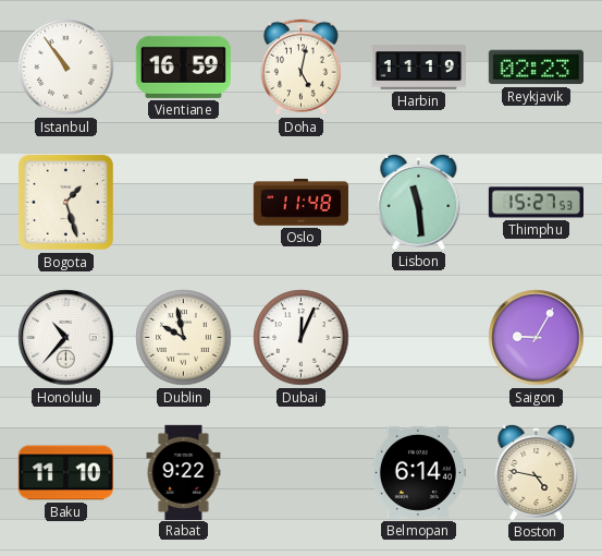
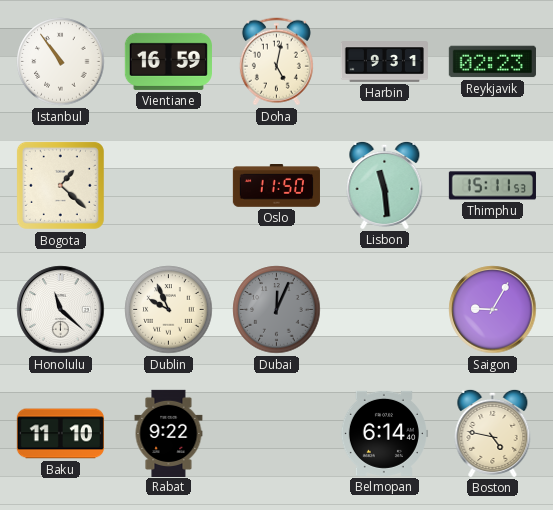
Harbin: 11:19 -> 9:31 (384, 62)
Bogota: 1:27 -> 1:22 (60, 185)
Oslo: 11:48 -> 11:50 (276, 186)
Thimphu: 15:27 -> 15:11 (492, 186)
Honolulu: 10:37 -> 11:22 (61, 310)
Dublin: 9:58 -> 9:56 (169, 310)
Dubai dial: white -> grey (277, 310)
